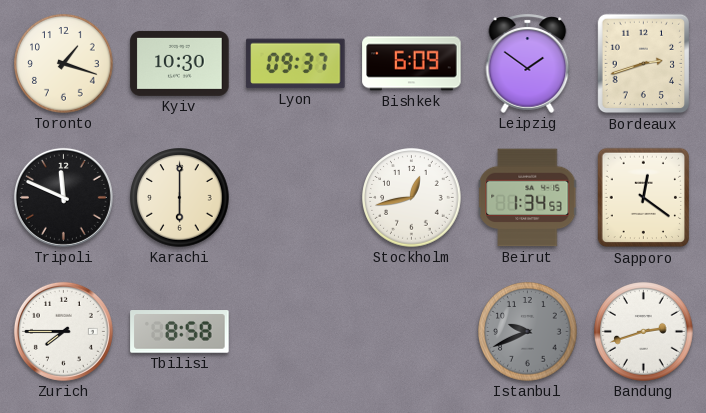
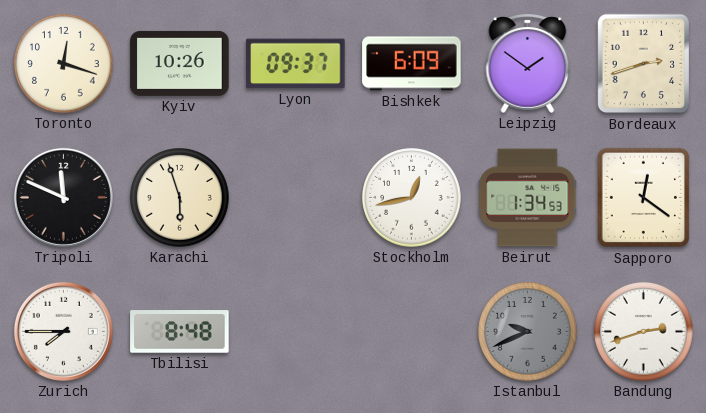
Toronto: 1:18 -> 12:18 (64, 64)
Kyiv: 10:30 -> 10:26 (180, 63)
Karachi: 6:00 -> 5:57 (180, 198)
Tbilisi: 8:58 -> 8:48 (180, 332)
